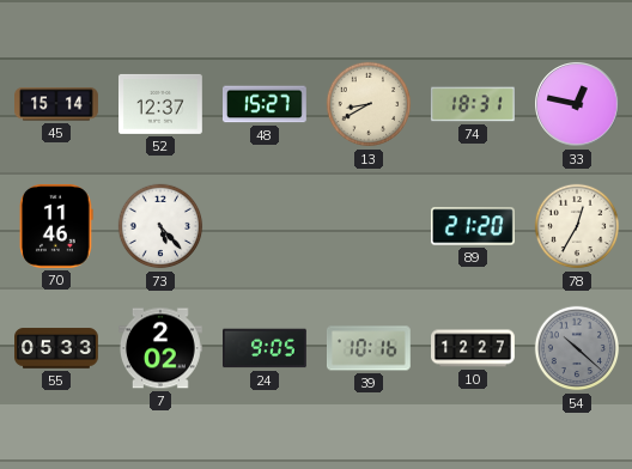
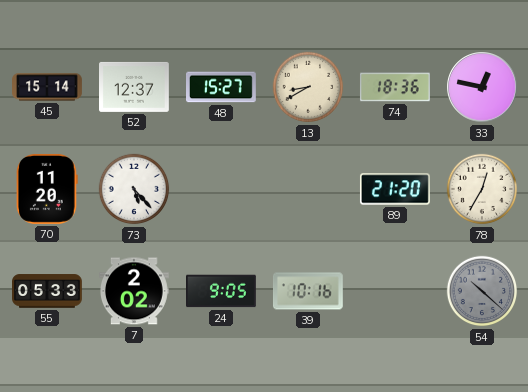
74: 18:31 -> 18:36 (395, 87)
70: 11:46 -> 11:20 (48, 189)
10: 12:27 -> none (474, 348)
